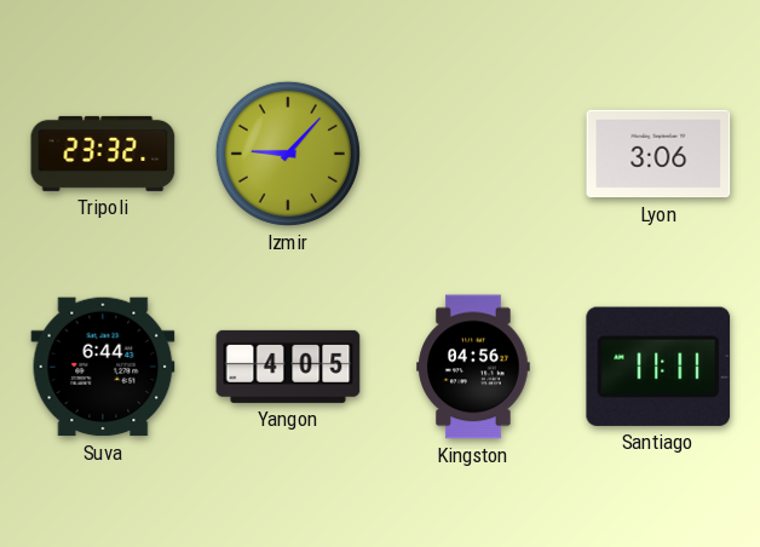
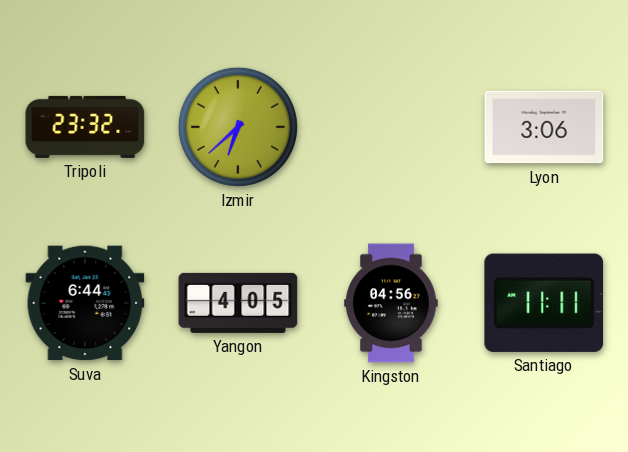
Izmir: 9:07 -> 6:38 (238, 127)
